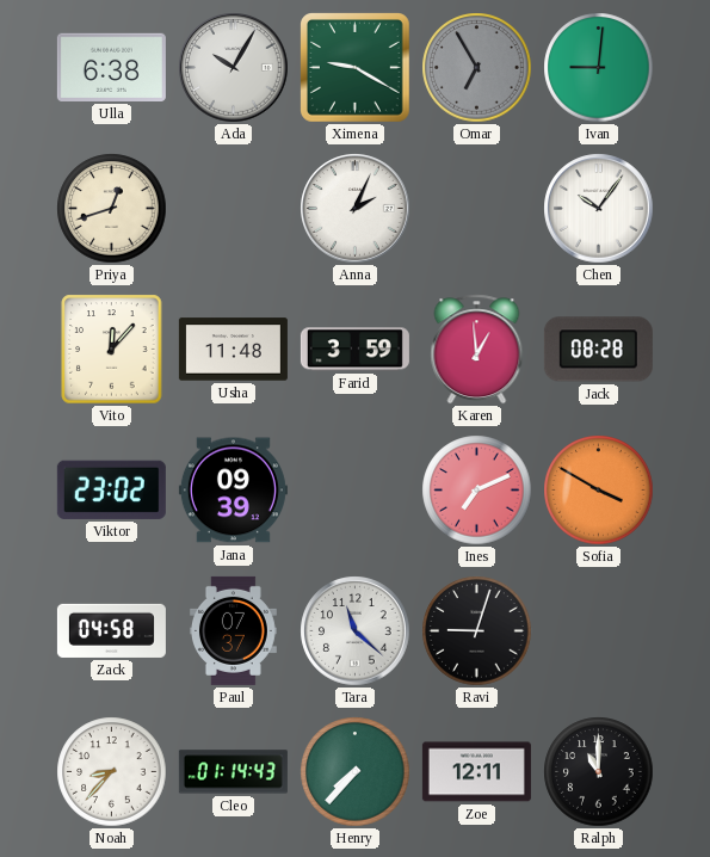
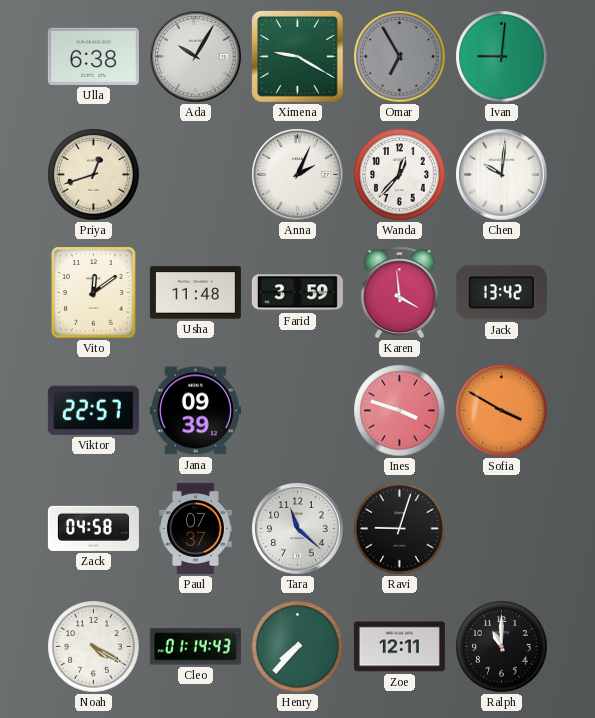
Wanda: none -> 12:37 (400, 175)
Chen: 10:06 -> 10:01 (502, 175)
Vito: 12:07 -> 12:09 (94, 293)
Karen: 12:59 -> 3:59 (400, 293)
Jack: 08:28 -> 13:42 (501, 293)
Viktor: 23:02 -> 22:57 (93, 410)
Ines: 7:11 -> 3:48 (400, 411)
Noah: 8:37 -> 4:20 (94, 647)
